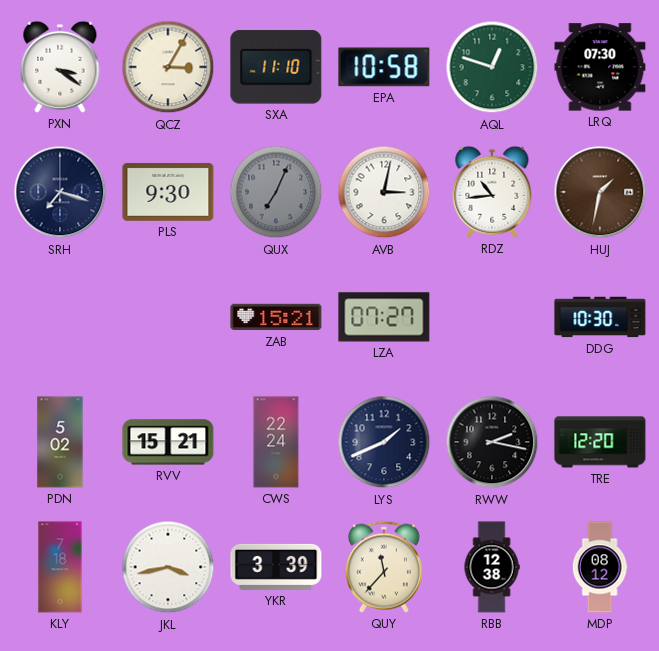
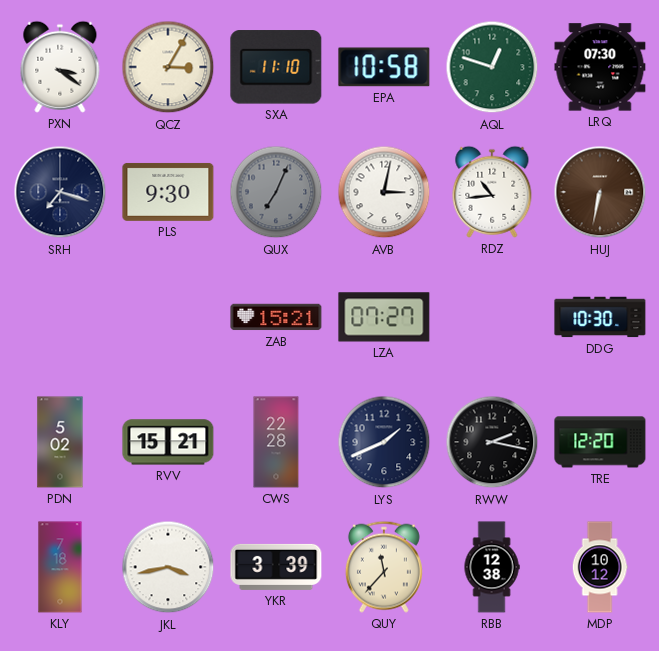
HUJ: 1:32 -> 6:32 (600, 192)
CWS: 22:24 -> 22:28 (276, 442)
MDP: 08:12 -> 10:12 (600, 567)
